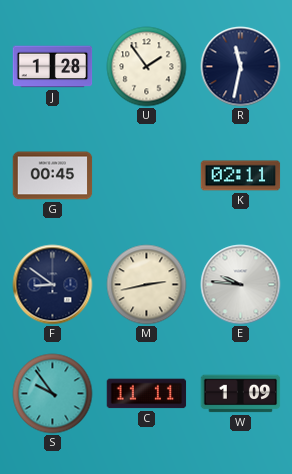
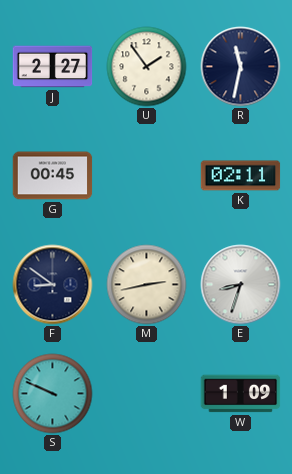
J: 1:28 -> 2:27 (53, 67)
E: 9:46 -> 8:33 (241, 285)
S: 9:54 -> 9:49 (53, 394)
C: 11:11 -> none (147, 394)
